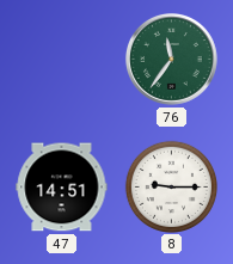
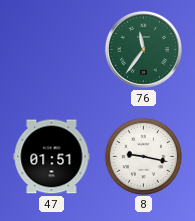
47: 14:51 -> 01:51 (52, 157)
8: 9:15 -> 9:17 (143, 156)
